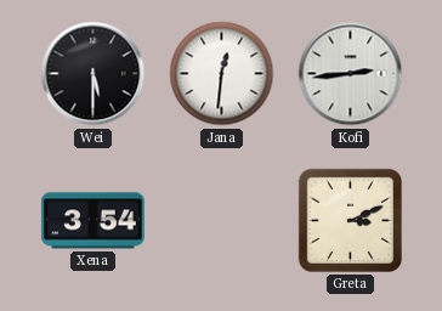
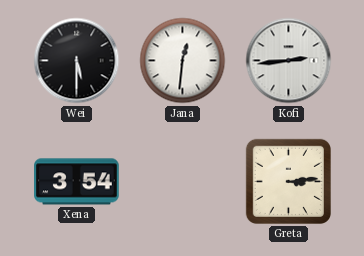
Greta: 3:11 -> 3:14 (288, 181)
